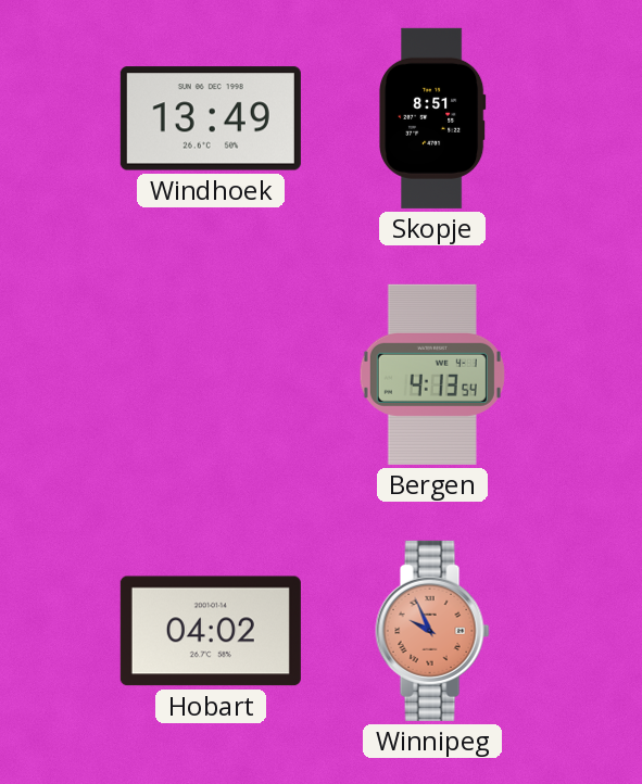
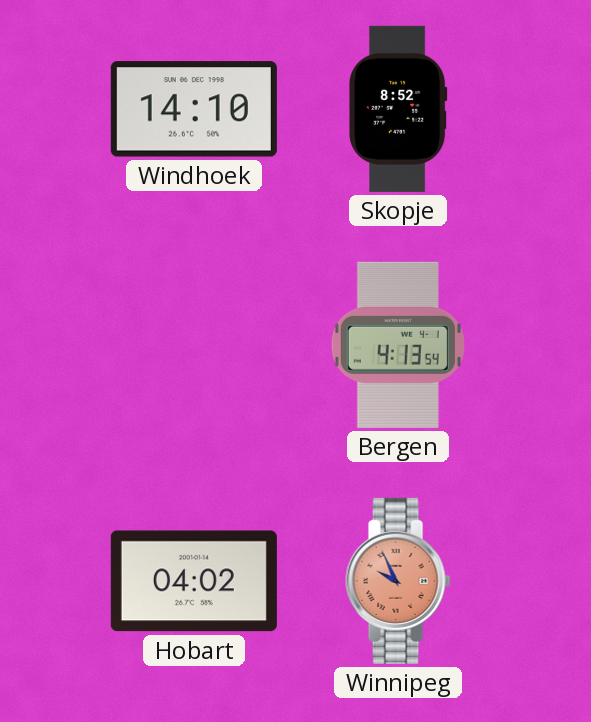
Windhoek: 13:49 -> 14:10 (194, 109)
Skopje: 8:51 -> 8:52 (398, 109)
